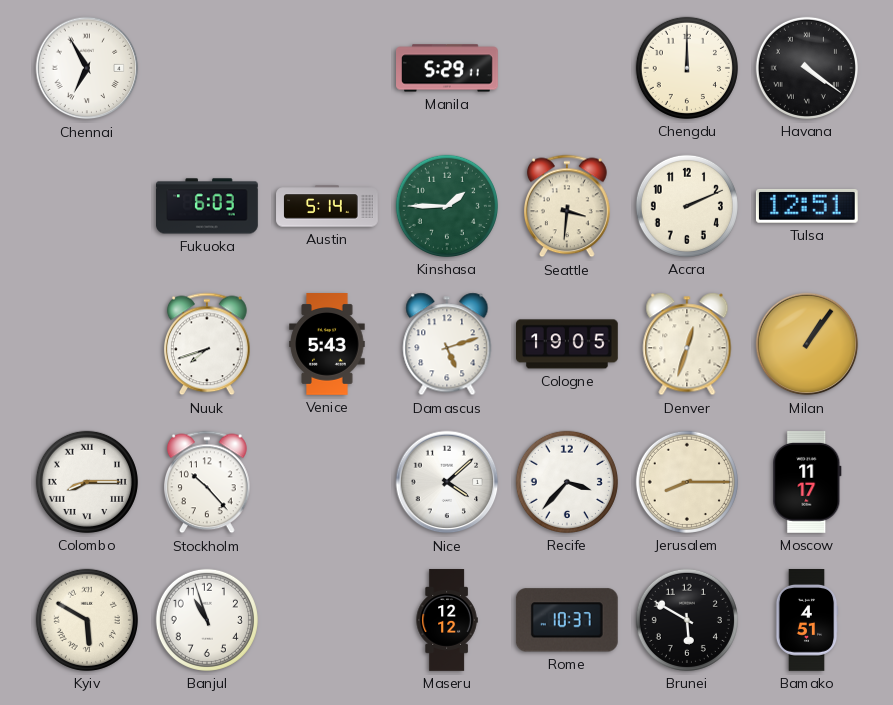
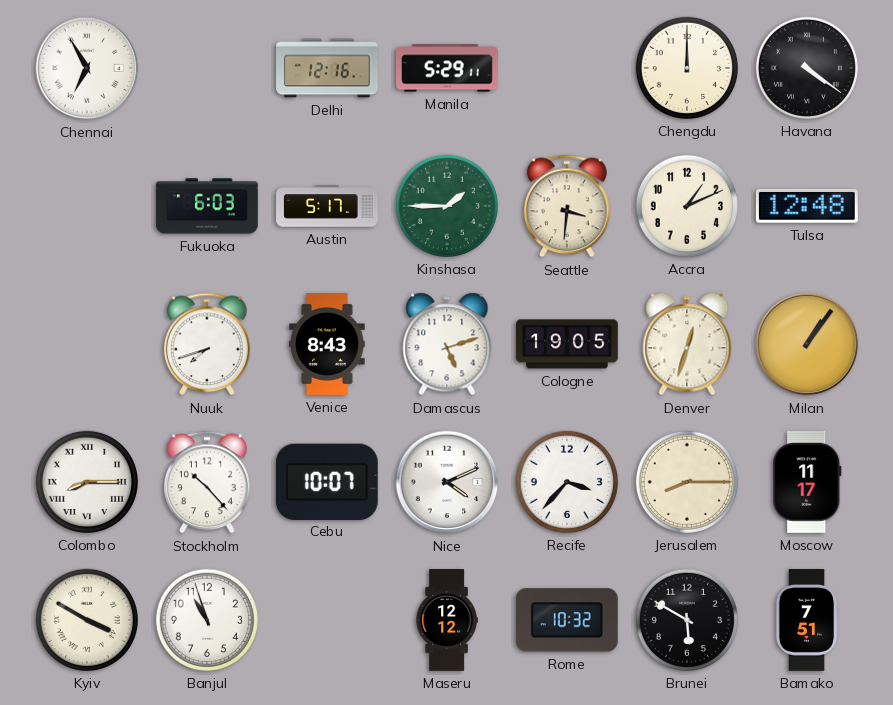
Delhi: none -> 12:16 (327, 68)
Austin: 5:14 -> 5:17 (327, 206)
Accra: 2:11 -> 1:11 (687, 206)
Tulsa: 12:51 -> 12:48 (807, 207)
Venice: 5:43 -> 8:43 (327, 344)
Cebu: none -> 10:07 (327, 481)
Nice: 4:08 -> 4:11 (447, 482)
Kyiv: 5:50 -> 3:50 (87, 620)
Rome: 10:37 -> 10:32 (567, 620)
Bamako: 4:51 -> 7:51 (807, 621)
